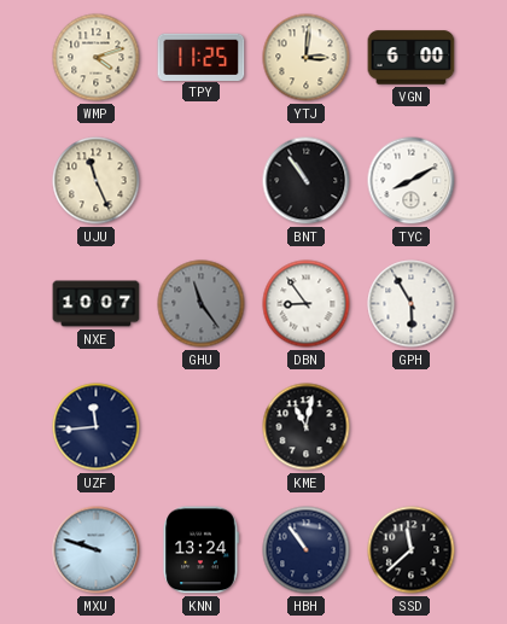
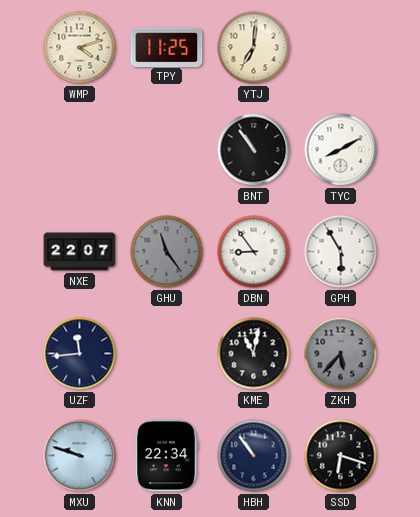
YTJ: 3:01 -> 7:01 (254, 48)
VGN: 6:00 -> none (412, 58)
UJU: 11:26 -> none (97, 181)
NXE: 10:07 -> 22:07 (80, 252)
ZKH: none -> 5:37 (341, 354)
KNN: 13:24 -> 22:34 (166, 456)
SSD: 11:38 -> 6:18 (341, 456)
